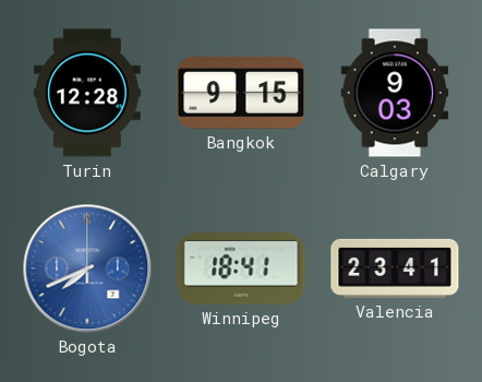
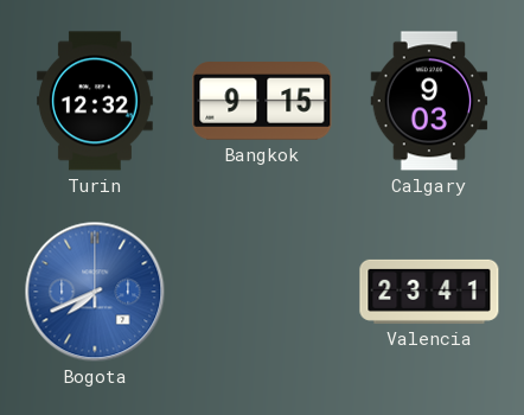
Turin: 12:28 -> 12:32 (96, 101)
Winnipeg: 18:41 -> none (241, 268)
